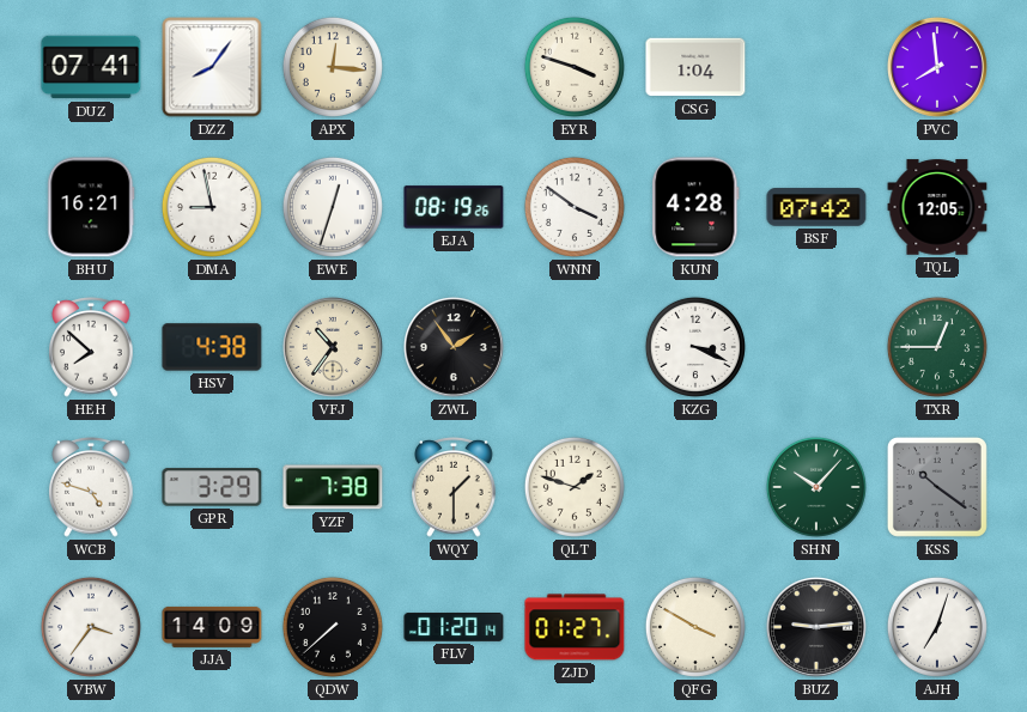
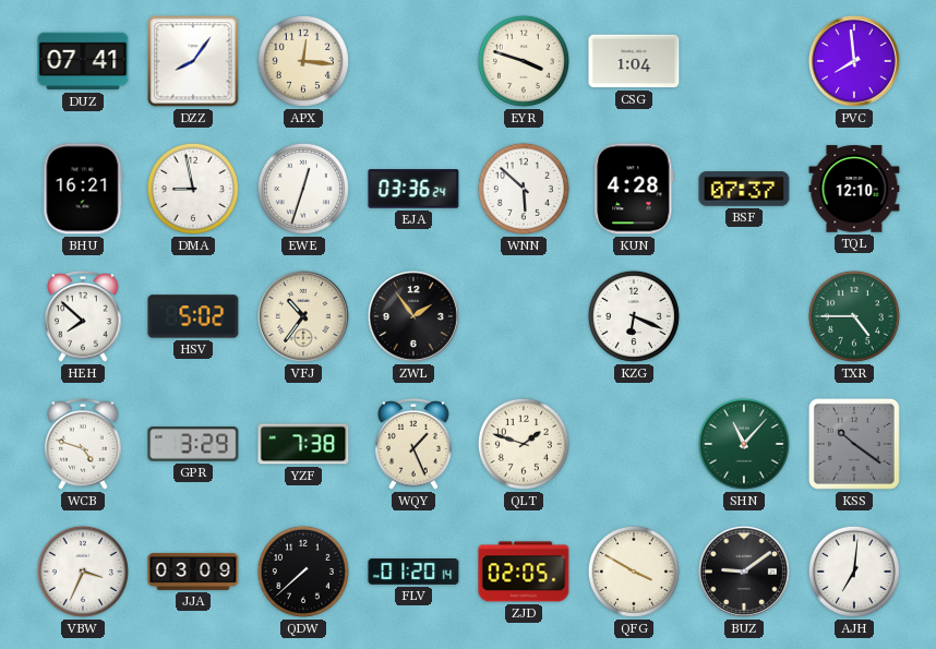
EJA: 08:19 -> 03:36 (413, 189)
WNN: 3:51 -> 5:52 (524, 189)
BSF: 07:42 -> 07:37 (744, 189)
TQL: 12:05 -> 12:10 (854, 189)
HSV: 4:38 -> 5:02 (193, 316)
KZG: 3:19 -> 6:19 (634, 316)
TXR: 12:45 -> 4:45 (854, 316)
WQY: 1:30 -> 1:26 (413, 445)
SHN: 10:07 -> 11:07 (744, 444)
VBW: 3:36 -> 3:34 (83, 572)
JJA: 14:09 -> 03:09 (193, 572)
ZJD: 01:27 -> 02:05 (524, 572)
BUZ: 9:14 -> 9:09 (744, 572)
AJH: 7:03 -> 7:01 (854, 572)
